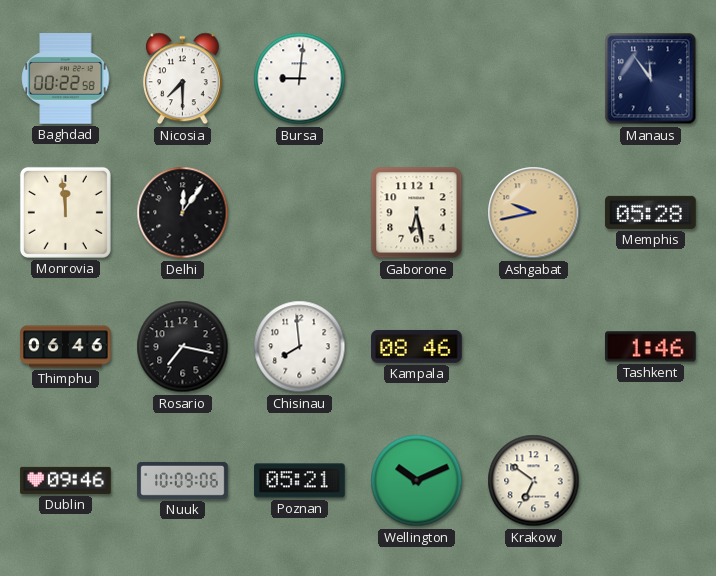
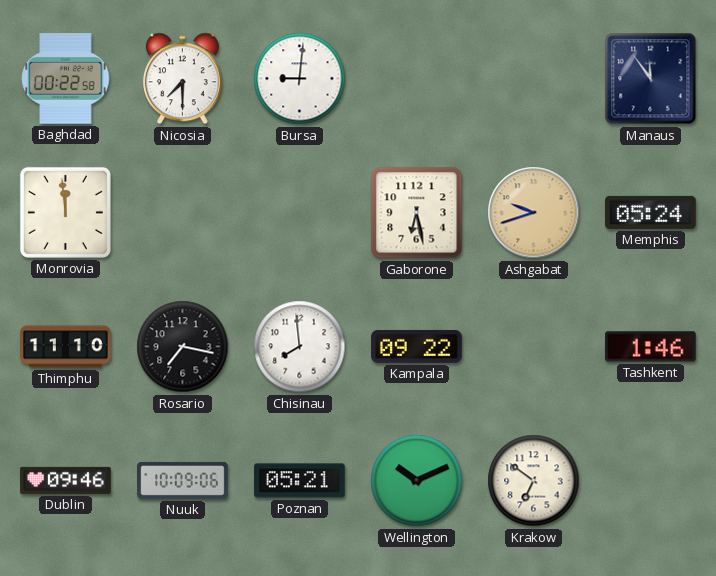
Delhi: 12:06 -> none (183, 213)
Ashgabat: 9:43 -> 9:42 (534, 213)
Memphis: 05:28 -> 05:24 (651, 212)
Thimphu: 06:46 -> 11:10 (66, 347)
Kampala: 08:46 -> 09:22 (417, 346)
